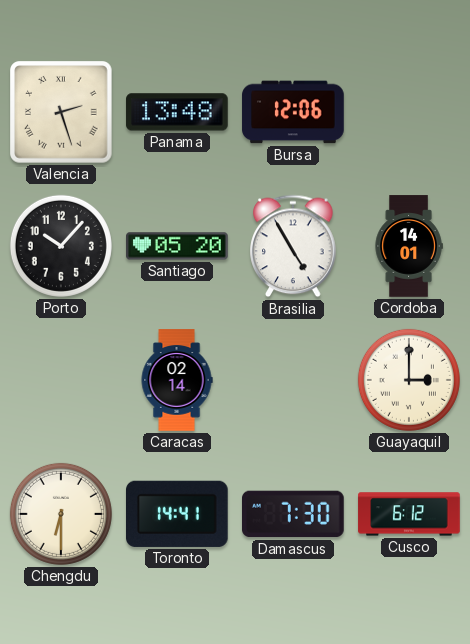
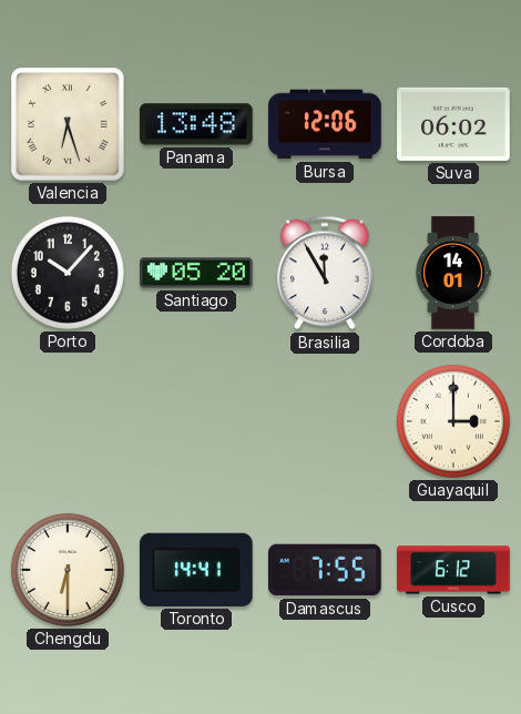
Valencia: 2:27 -> 6:27 (69, 125)
Suva: none -> 06:02 (453, 124)
Brasilia: 4:55 -> 11:55 (325, 273)
Caracas: 02:14 -> none (177, 380)
Damascus: 7:30 -> 7:55 (326, 570)
